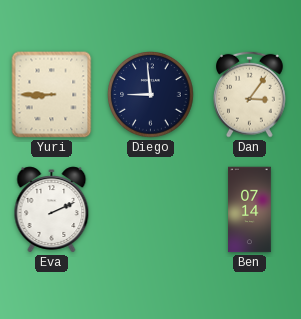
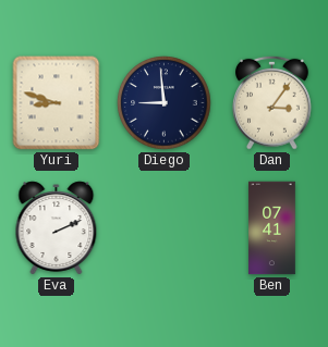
Yuri: 8:45 -> 8:48 (57, 103)
Ben: 07:14 -> 07:41 (272, 228)
